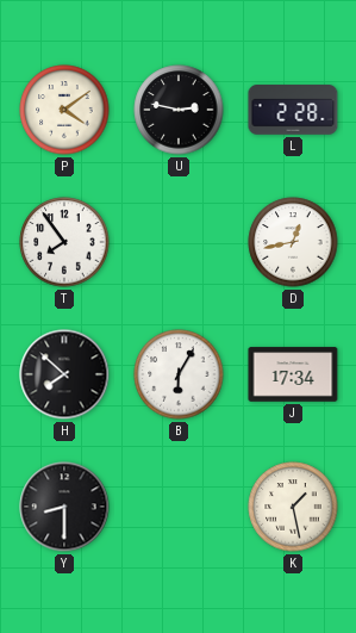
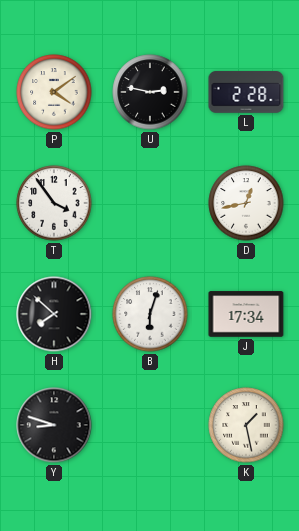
T: 7:54 -> 3:54 (54, 203)
B: 6:05 -> 6:03 (150, 314)
Y: 8:30 -> 8:48 (54, 425)
